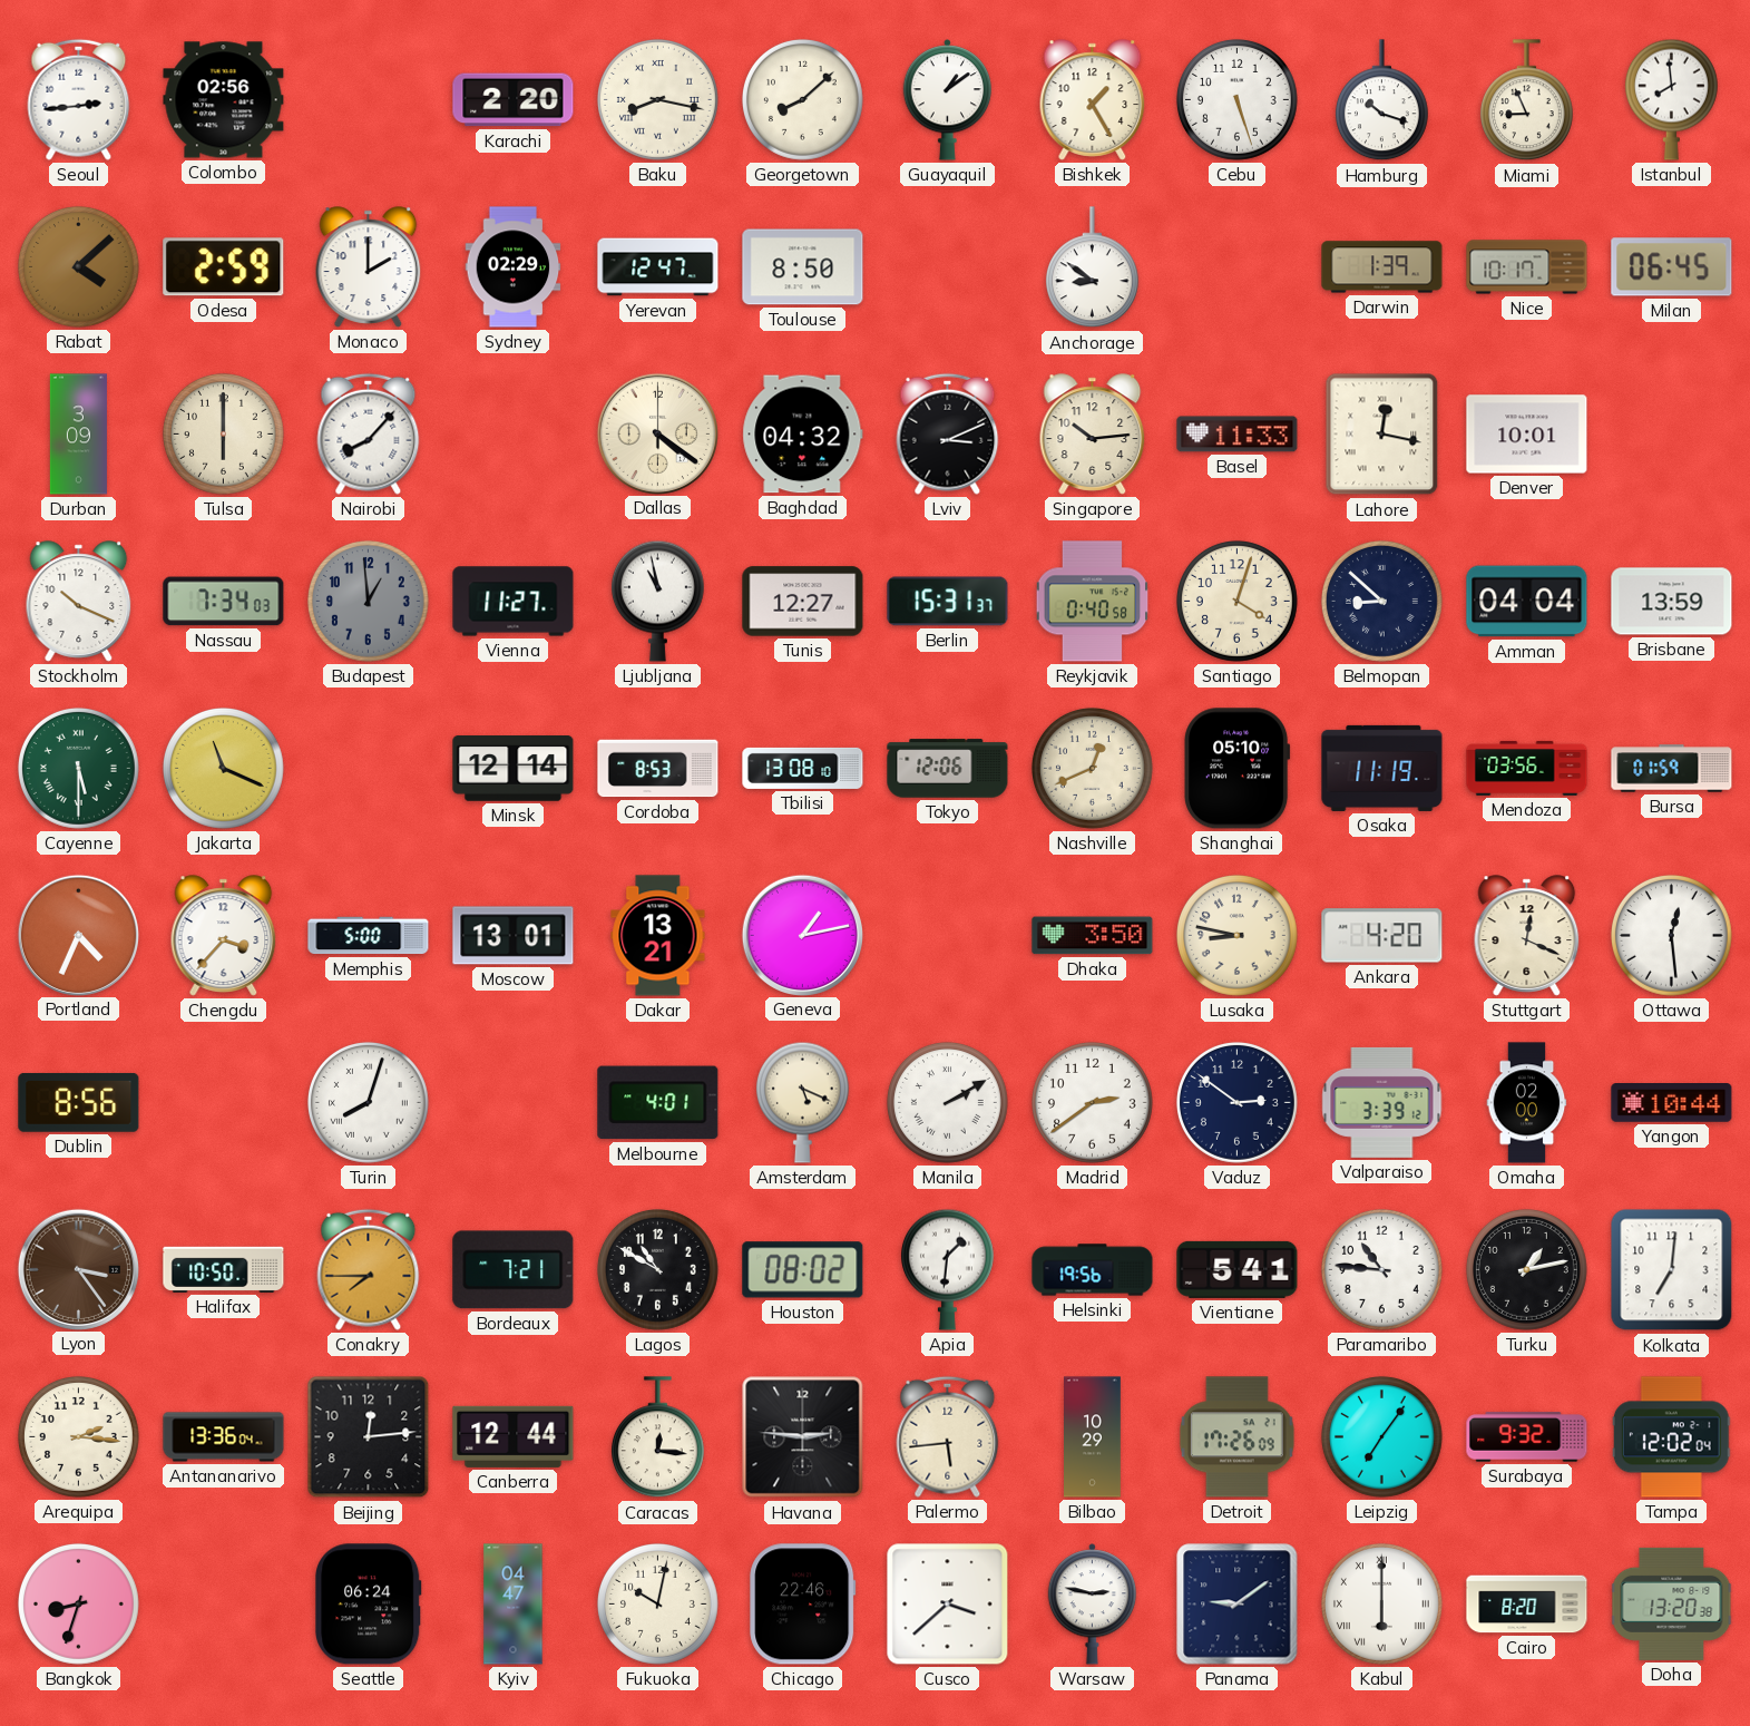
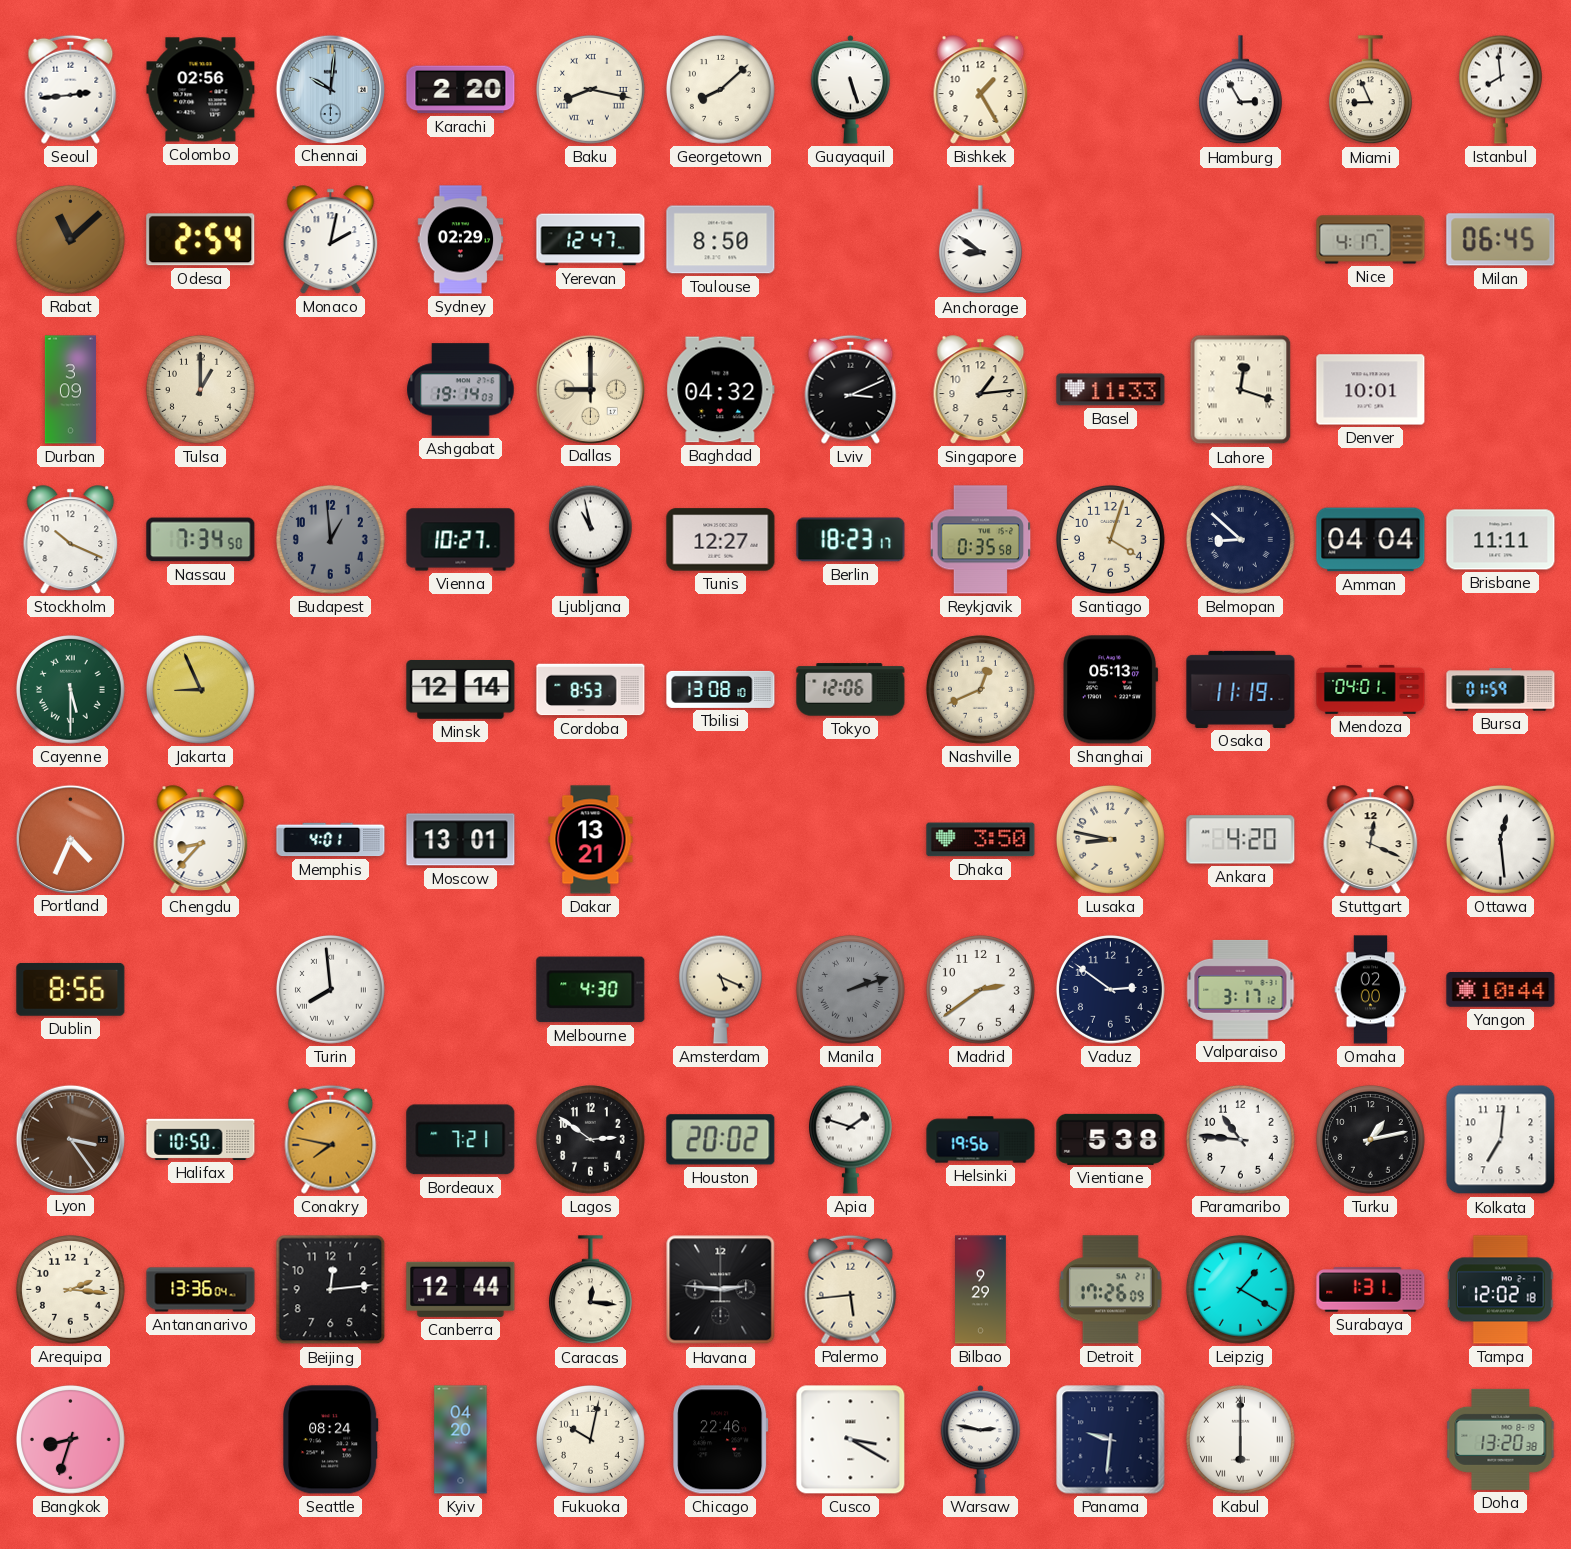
Chennai: none -> 10:01 (330, 89)
Guayaquil: 1:09 -> 5:27 (851, 90)
Cebu: 5:27 -> none (1236, 99)
Hamburg: 10:18 -> 2:55 (1240, 90)
Rabat: 4:08 -> 11:08 (70, 239)
Odesa: 2:59 -> 2:54 (201, 240)
Monaco: 2:00 -> 2:02 (331, 240)
Darwin: 1:39 -> none (1382, 267)
Nice: 10:17 -> 4:17 (1371, 240)
Tulsa: 6:00 -> 1:00 (200, 389)
Nairobi: 8:07 -> none (369, 433)
Ashgabat: none -> 19:14 (461, 390)
Dallas: 4:21 -> 9:00 (590, 389)
Singapore: 10:14 -> 1:14 (981, 390)
Lahore: 12:17 -> 12:18 (1241, 390)
Nassau: 7:34:03 -> 7:34:50 (201, 540)
Vienna: 11:27 -> 10:27 (461, 540)
Berlin: 15:31 -> 18:23 (851, 540)
Reykjavik: 0:40 -> 0:35 (981, 540)
Brisbane: 13:59 -> 11:11 (1501, 540)
Jakarta: 11:19 -> 8:56 (200, 689)
Shanghai: 05:10 -> 05:13 (1111, 690)
Mendoza: 03:56 -> 04:01 (1371, 689)
Chengdu: 3:37 -> 8:37 (201, 840)
Memphis: 5:00 -> 4:01 (331, 840)
Geneva: 1:13 -> none (802, 935)
Turin: 8:03 -> 7:59 (330, 989)
Melbourne: 4:01 -> 4:30 (591, 990)
Manila: 2:10 -> 2:12 (850, 989)
Manila dial: white -> grey (850, 989)
Valparaiso: 3:39 -> 3:17 (1241, 989)
Conakry: 7:45 -> 7:47 (331, 1139)
Lagos: 10:50 -> 2:51 (590, 1139)
Houston: 08:02 -> 20:02 (721, 1140)
Apia: 1:31 -> 1:48 (850, 1139)
Vientiane: 5:41 -> 5:38 (1111, 1139)
Bilbao: 10:29 -> 9:29 (981, 1290)
Leipzig: 7:06 -> 1:20 (1240, 1289)
Surabaya: 9:32 -> 1:31 (1371, 1290)
Tampa: 12:02:04 -> 12:02:18 (1500, 1290)
Seattle: 06:24 -> 08:24 (331, 1440)
Kyiv: 04:47 -> 04:20 (461, 1440)
Cusco: 3:38 -> 3:20 (851, 1440)
Panama: 9:09 -> 9:31 (1111, 1440)
Cairo: 8:20 -> none (1527, 1605)
